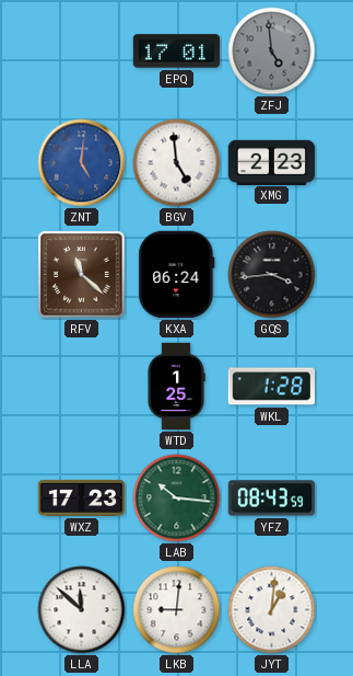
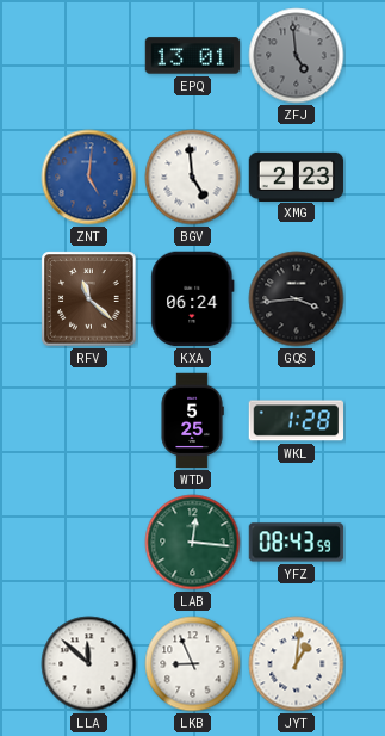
EPQ: 17:01 -> 13:01 (193, 56)
WTD: 1:25 -> 5:25 (192, 421)
WXZ: 17:23 -> none (82, 497)
LAB: 10:16 -> 12:16 (193, 543)
LKB: 9:01 -> 8:56 (193, 664)
